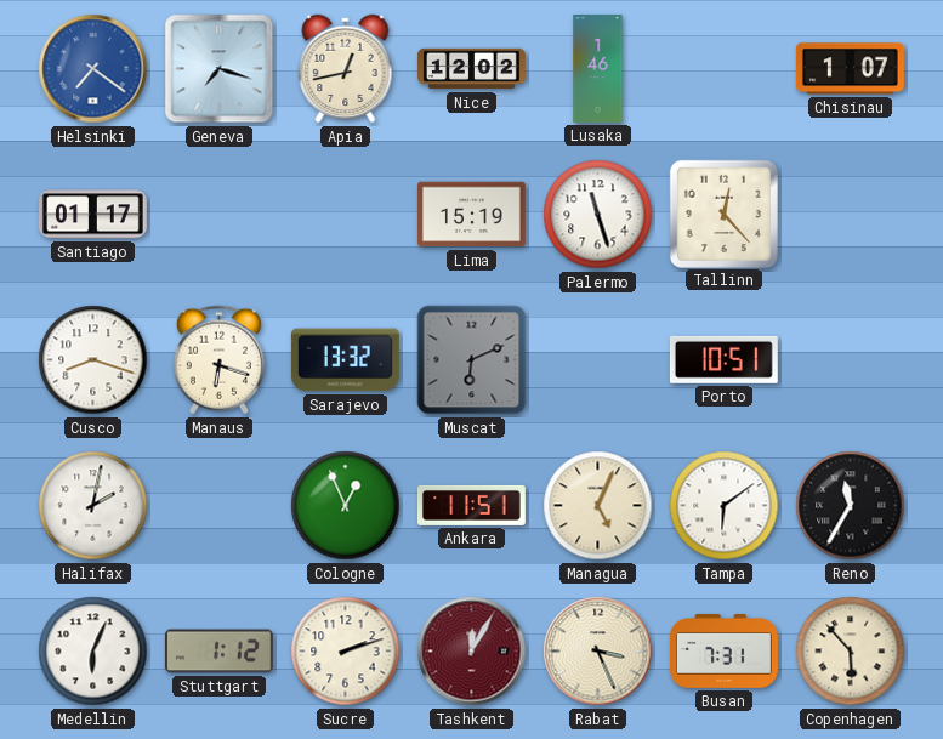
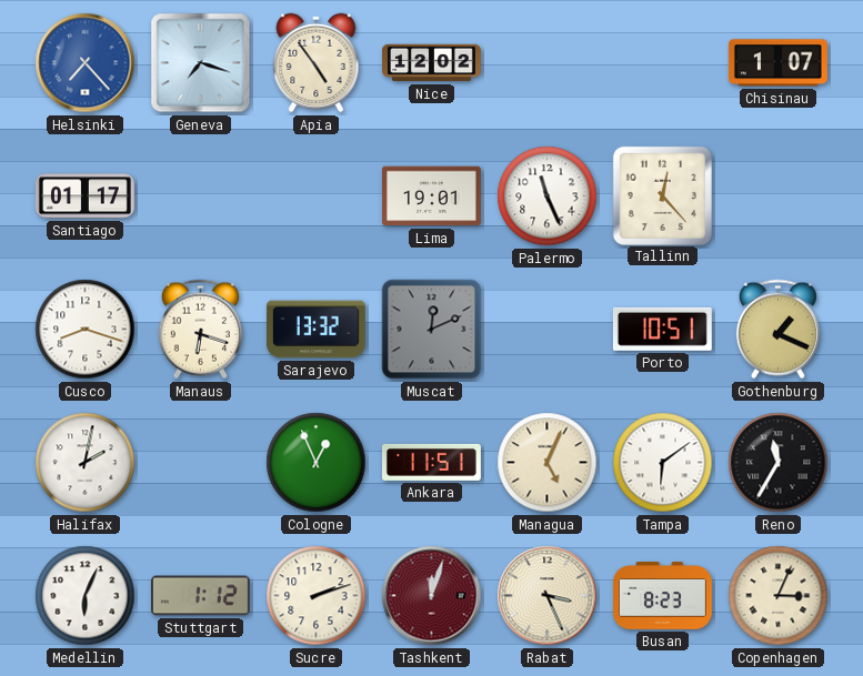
Helsinki: 7:21 -> 7:23 (86, 63)
Apia: 12:43 -> 4:54 (317, 63)
Lusaka: 1:46 -> none (598, 69)
Lima: 15:19 -> 19:01 (431, 196)
Palermo: 11:27 -> 11:26 (548, 196)
Muscat: 6:11 -> 12:11 (432, 330)
Gothenburg: none -> 1:19 (777, 330)
Tashkent: 12:05 -> 12:03 (432, 596)
Busan: 7:31 -> 8:23 (663, 596)
Copenhagen: 5:53 -> 3:04 (779, 596)
